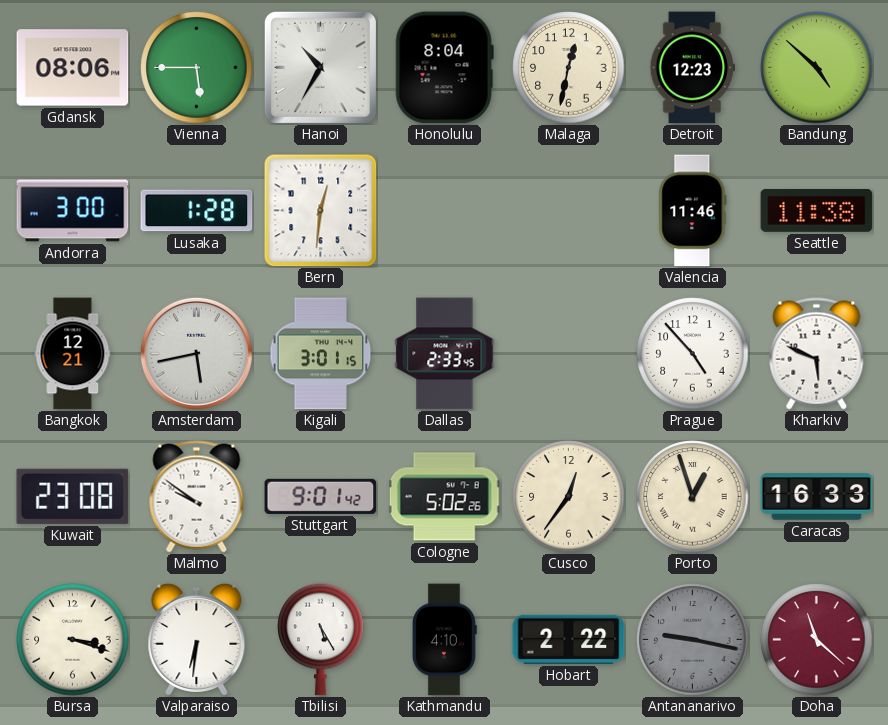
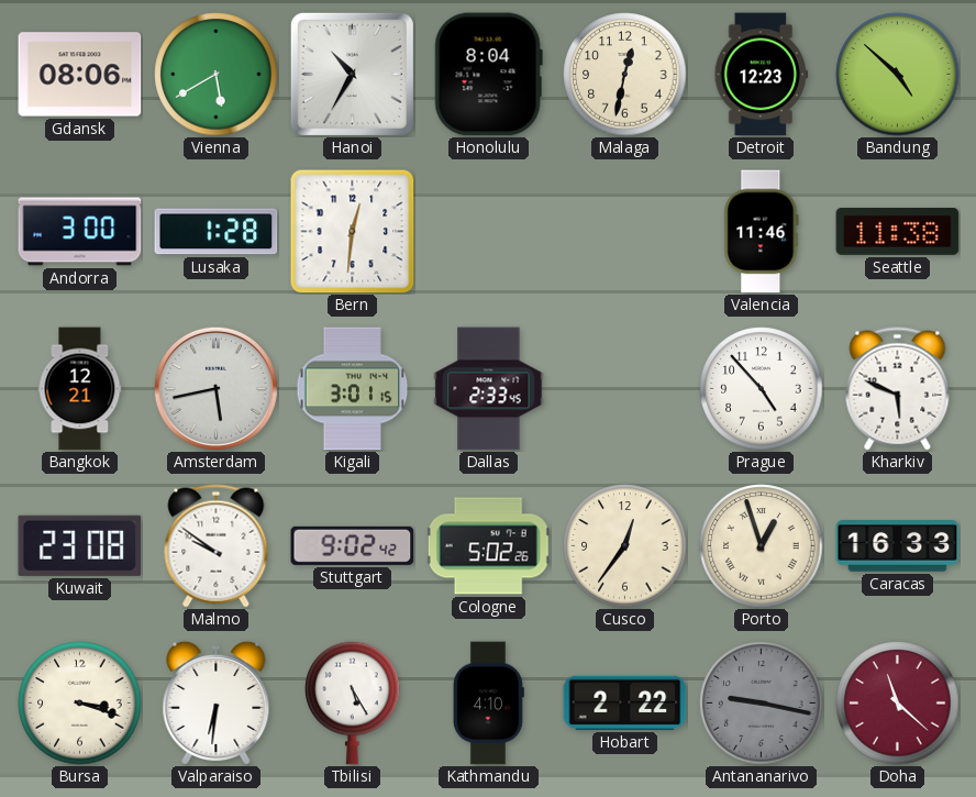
Vienna: 5:45 -> 5:40 (217, 75)
Stuttgart: 9:01 -> 9:02 (353, 545)
